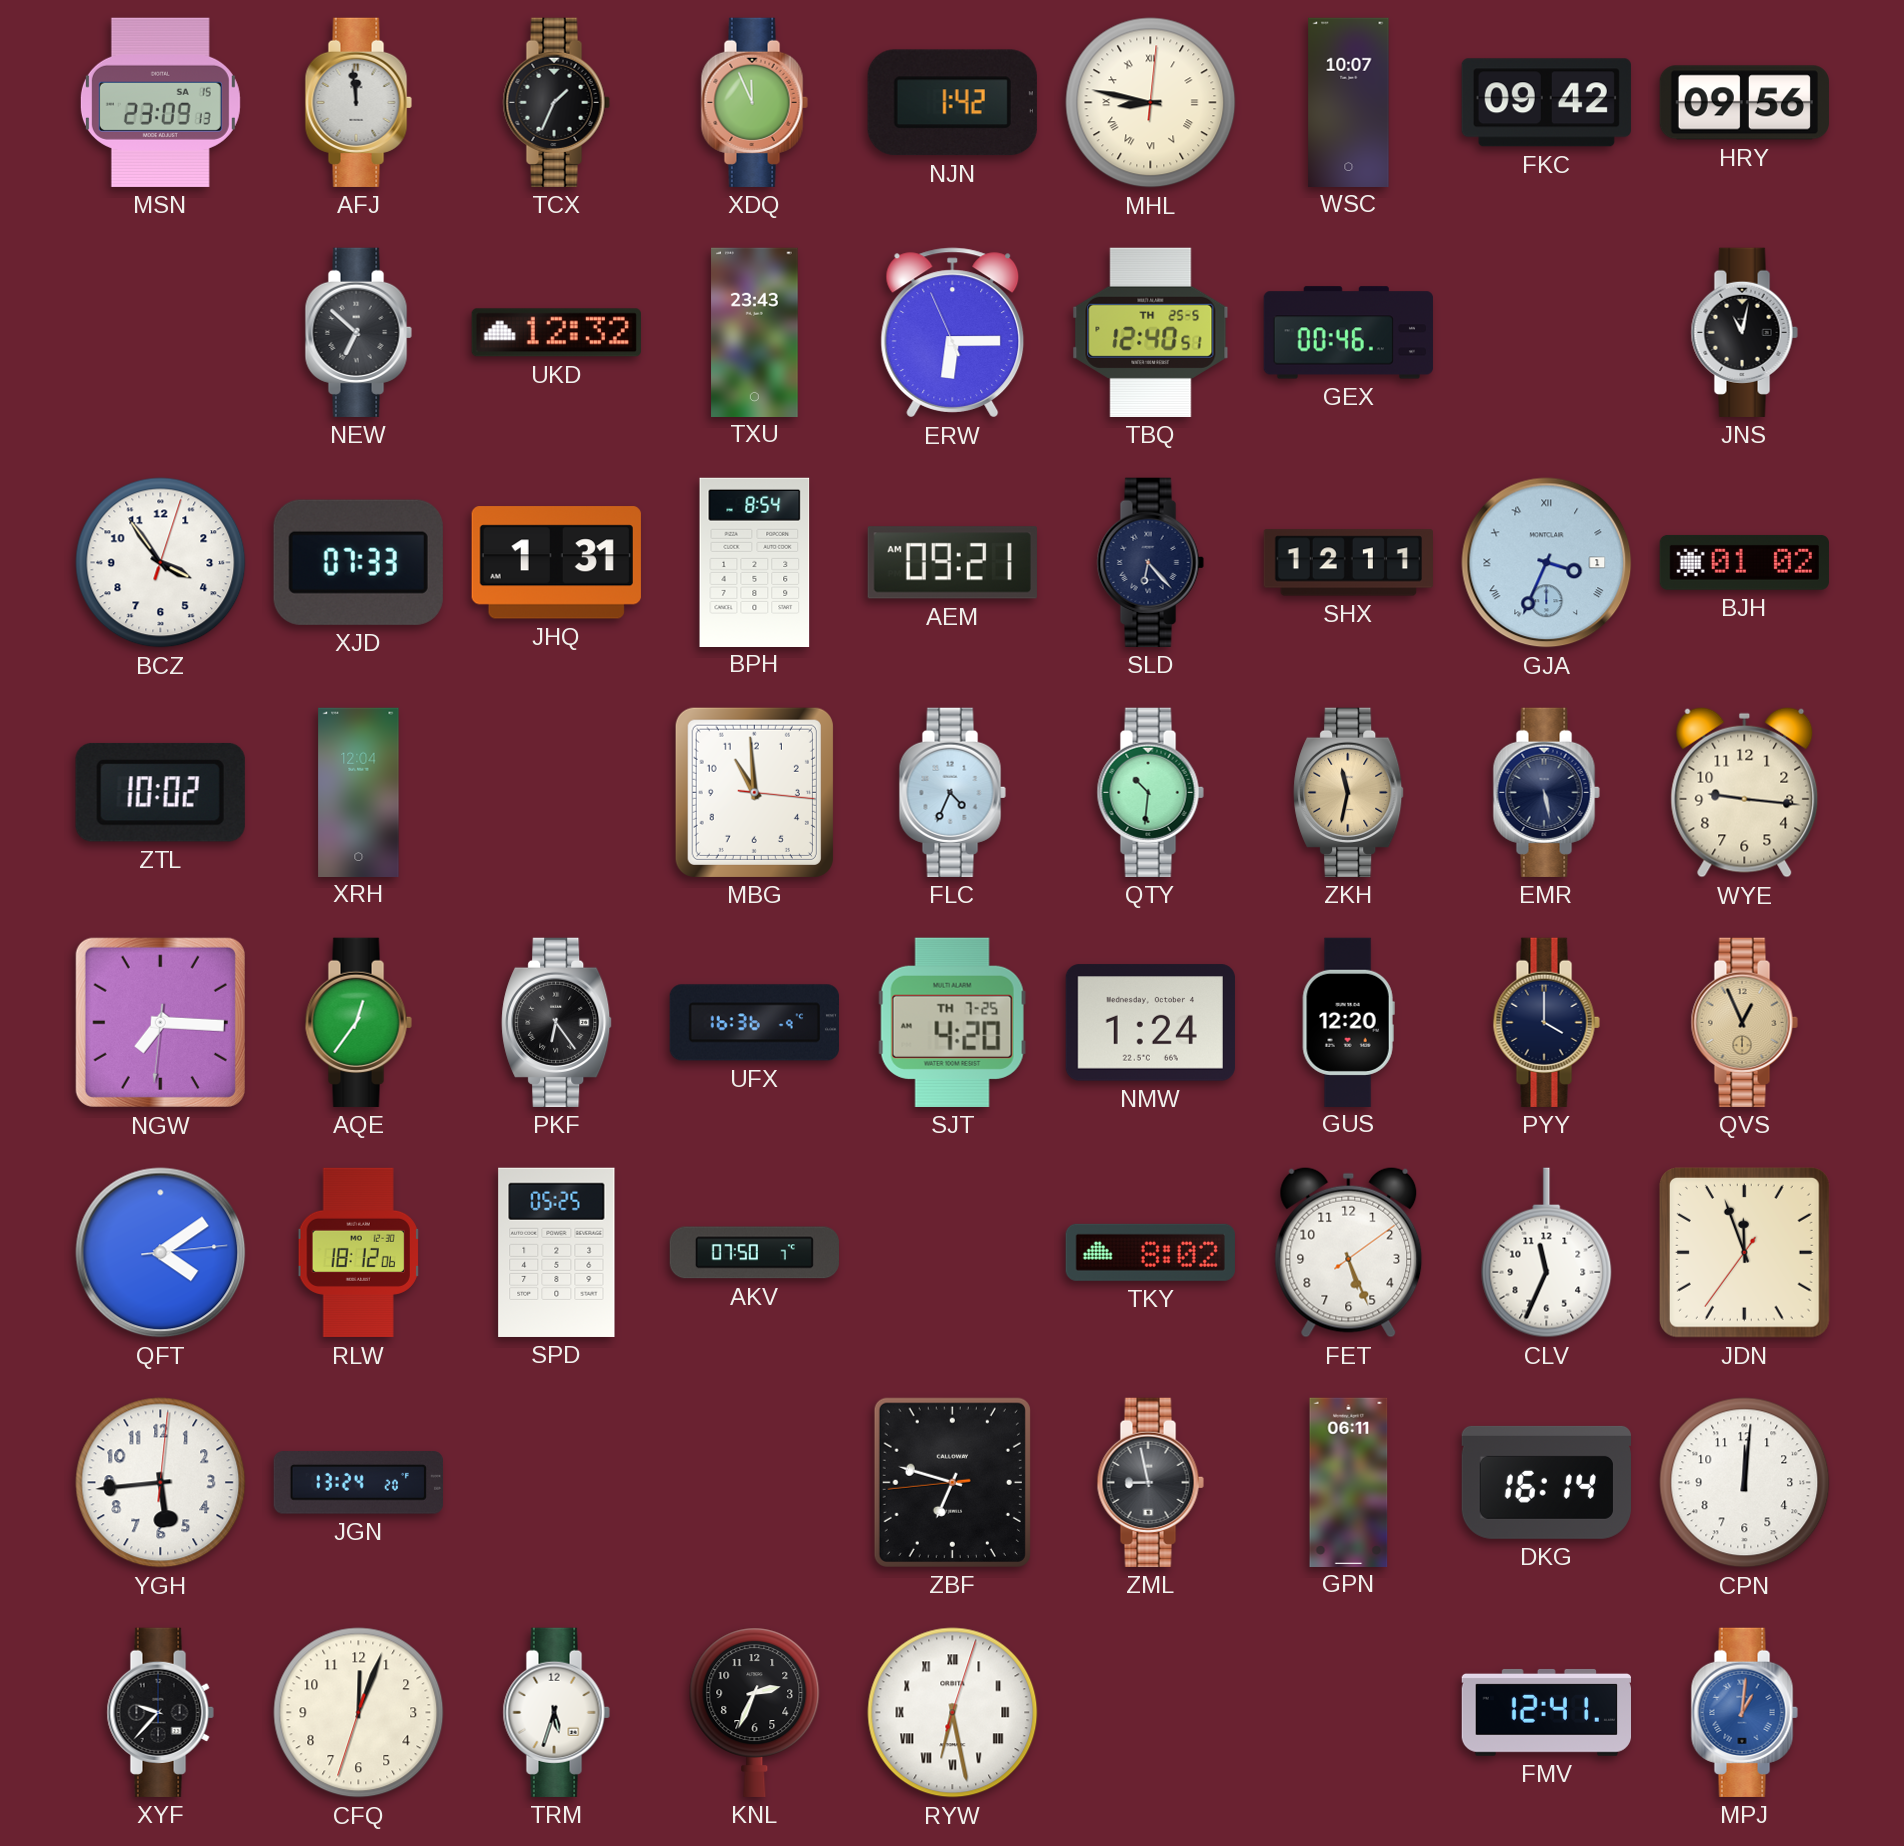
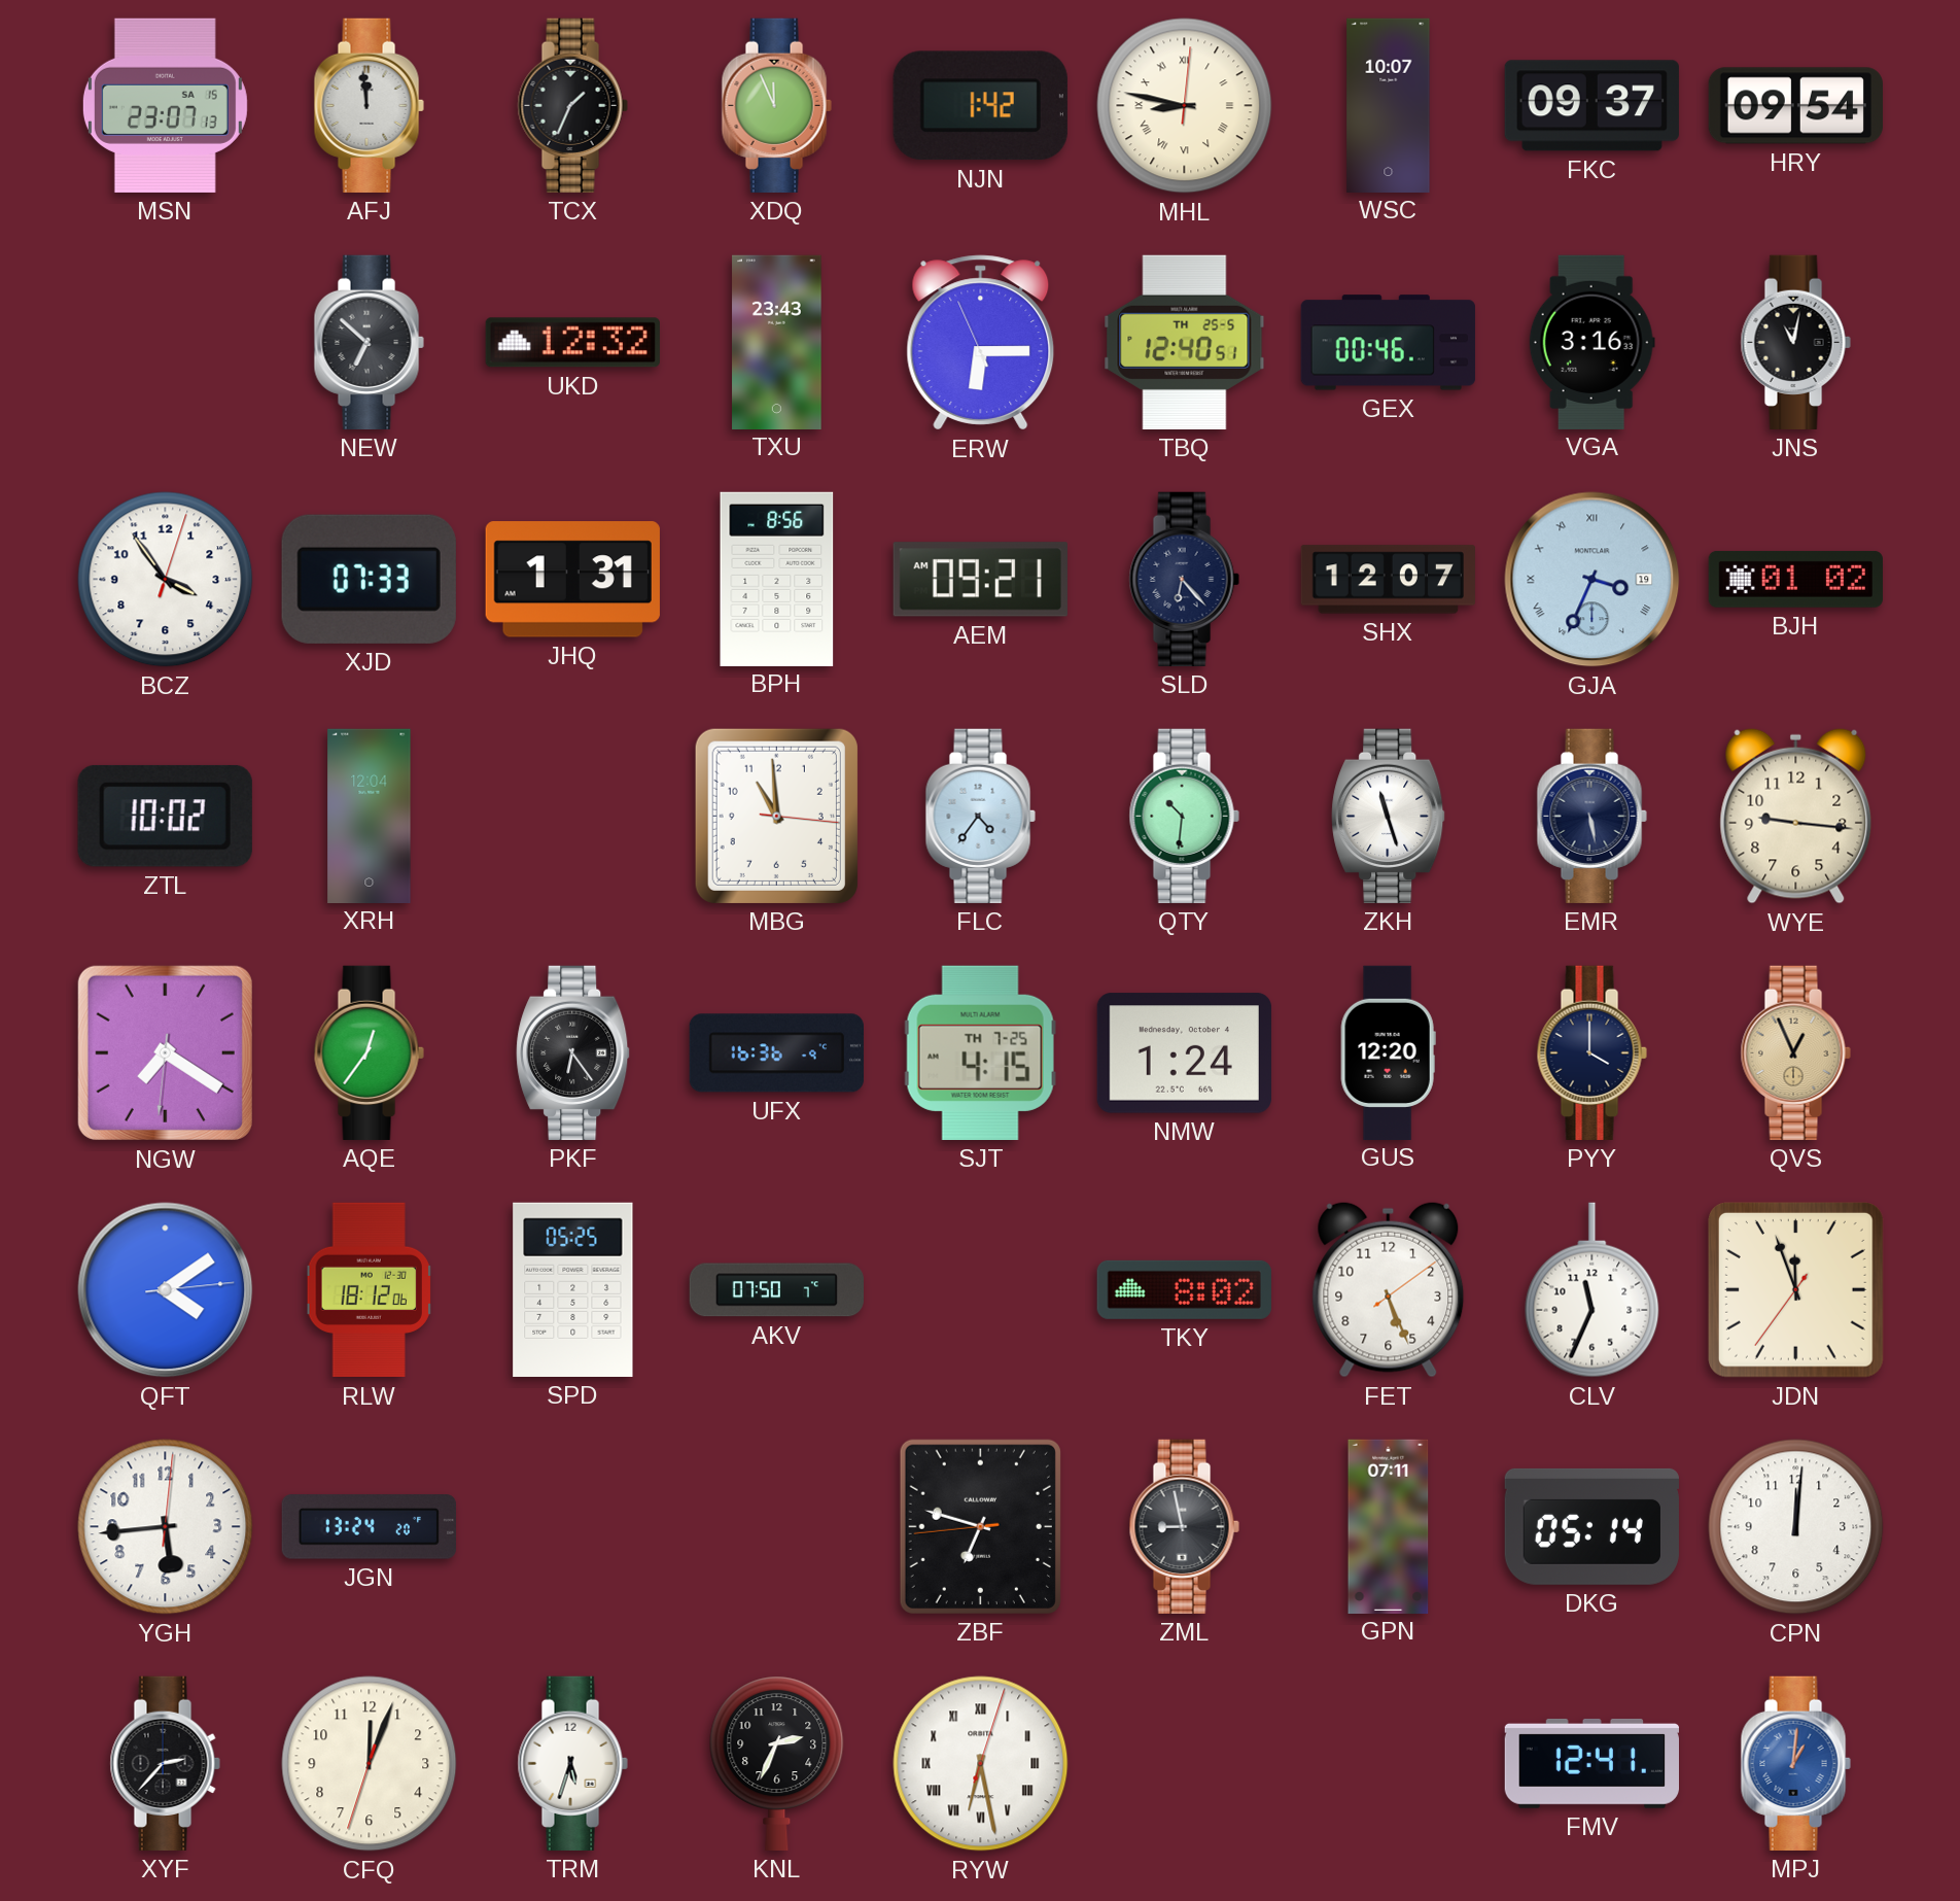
MSN: 23:09 -> 23:07 (165, 105)
FKC: 09:42 -> 09:37 (1591, 106)
HRY: 09:56 -> 09:54 (1795, 106)
VGA: none -> 3:16 (1591, 342)
BPH: 8:54 -> 8:56 (777, 579)
SHX: 12:11 -> 12:07 (1388, 580)
GJA date: 1 -> 19 (1592, 580)
FLC: 4:34 -> 4:36 (980, 816)
ZKH: 11:32 -> 11:27 (1389, 816)
ZKH dial: champagne -> white (1389, 816)
NGW: 7:15 -> 7:20 (165, 1052)
SJT: 4:20 -> 4:15 (980, 1052)
GPN: 06:11 -> 07:11 (1389, 1526)
DKG: 16:14 -> 05:14 (1591, 1526)
XYF: 9:37 -> 2:37 (165, 1763)
